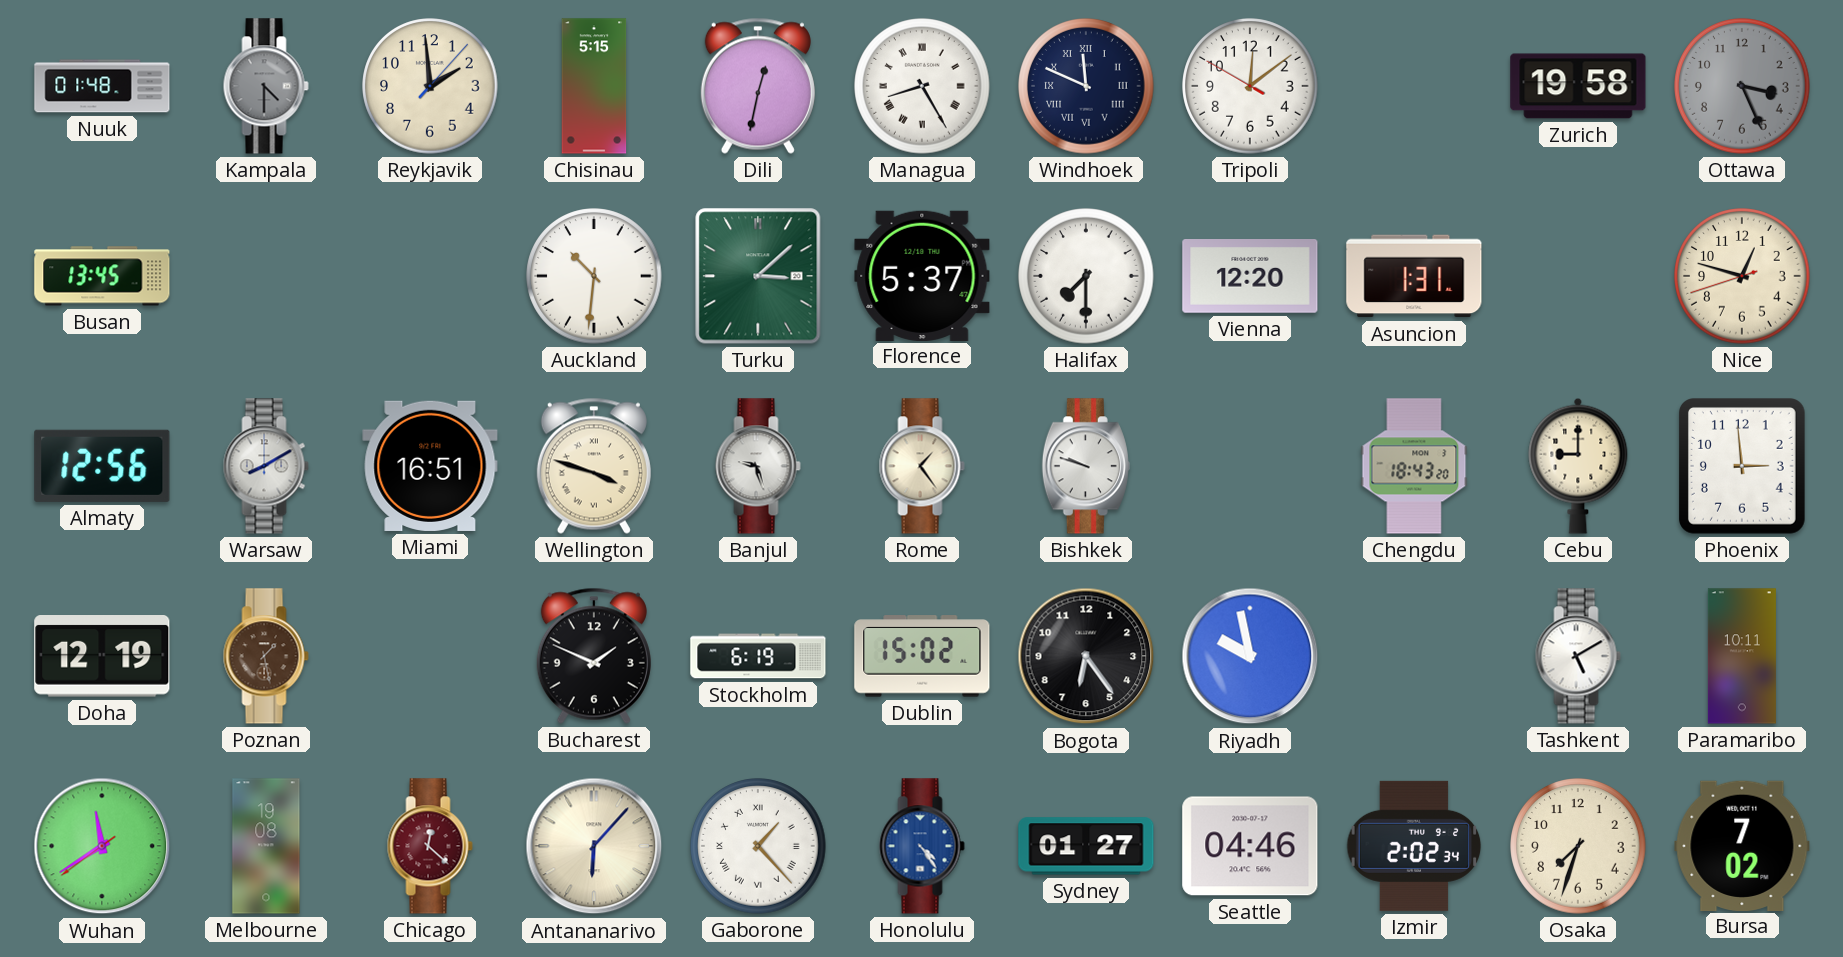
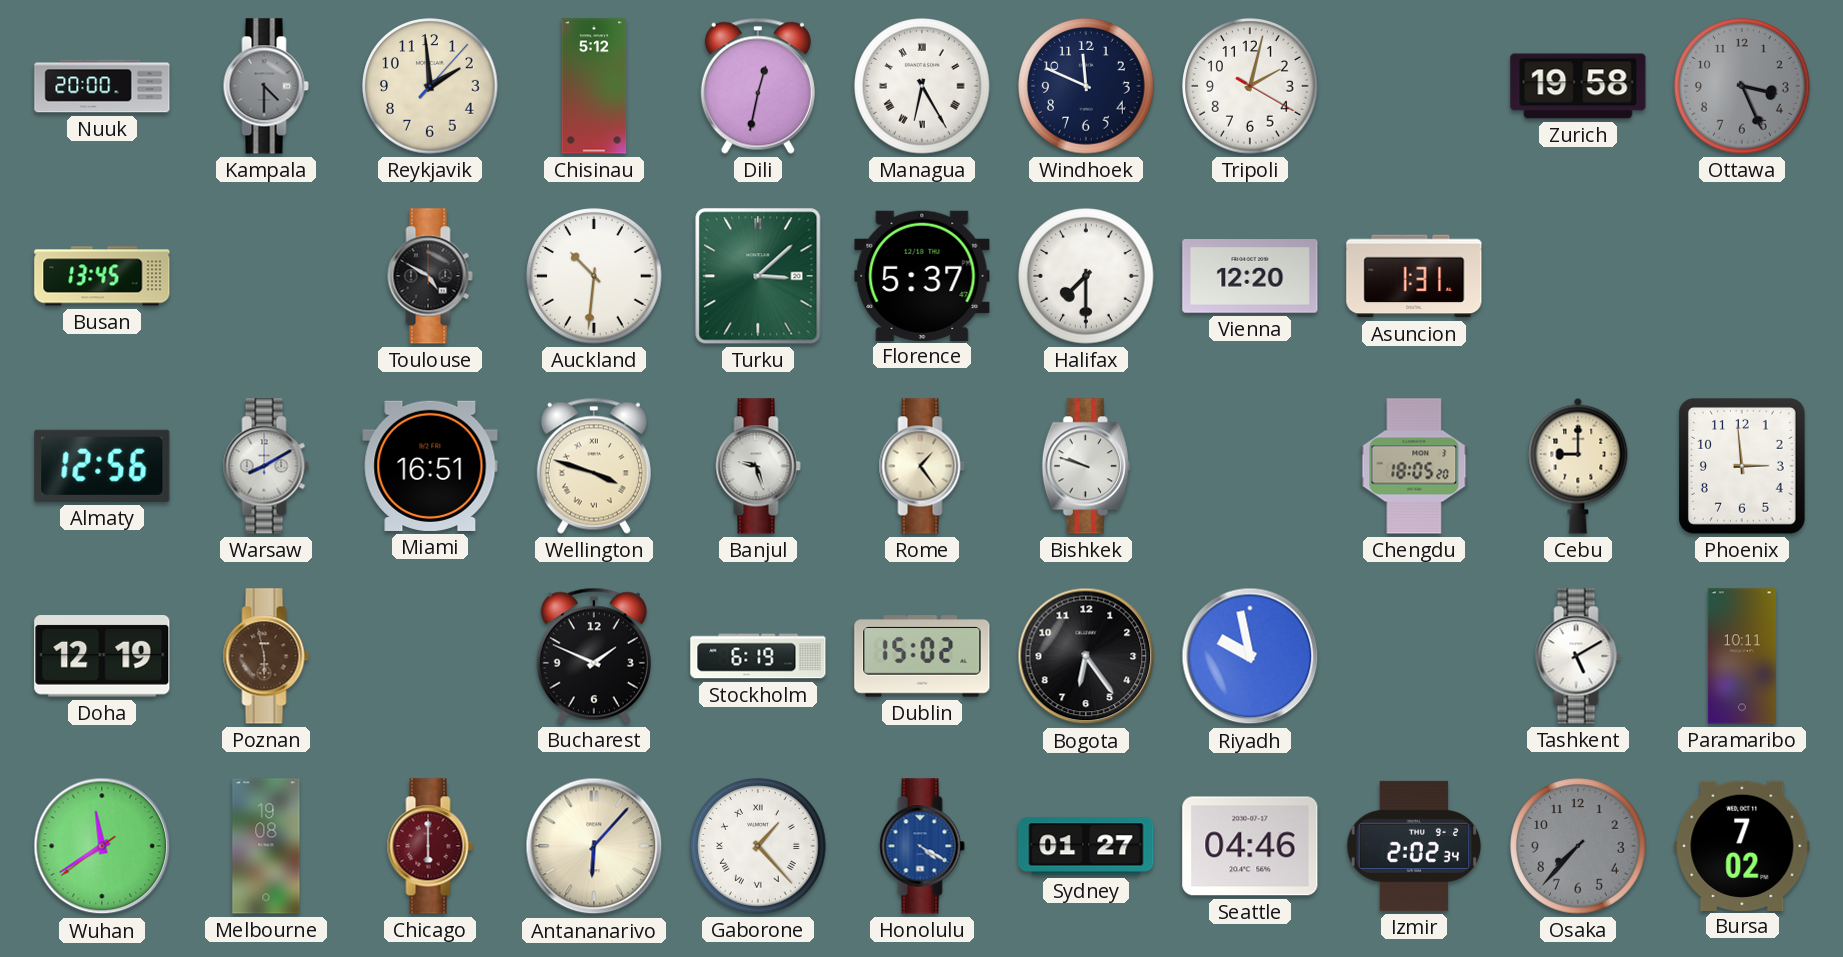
Nuuk: 01:48 -> 20:00 (102, 86)
Chisinau: 5:15 -> 5:12 (594, 86)
Managua: 8:25 -> 6:25 (922, 86)
Windhoek numerals: Roman -> Arabic (1086, 86)
Tripoli: 12:08 -> 2:02 (1250, 86)
Toulouse: none -> 4:50 (430, 276)
Nice: 12:47 -> none (1742, 276)
Chengdu: 18:43 -> 18:05 (1414, 466)
Poznan: 1:28 -> 5:58 (266, 656)
Chicago: 12:22 -> 6:00 (430, 846)
Honolulu: 4:24 -> 4:20 (922, 846)
Osaka: 7:33 -> 7:37 (1578, 846)
Osaka dial: cream -> grey (1578, 846)
